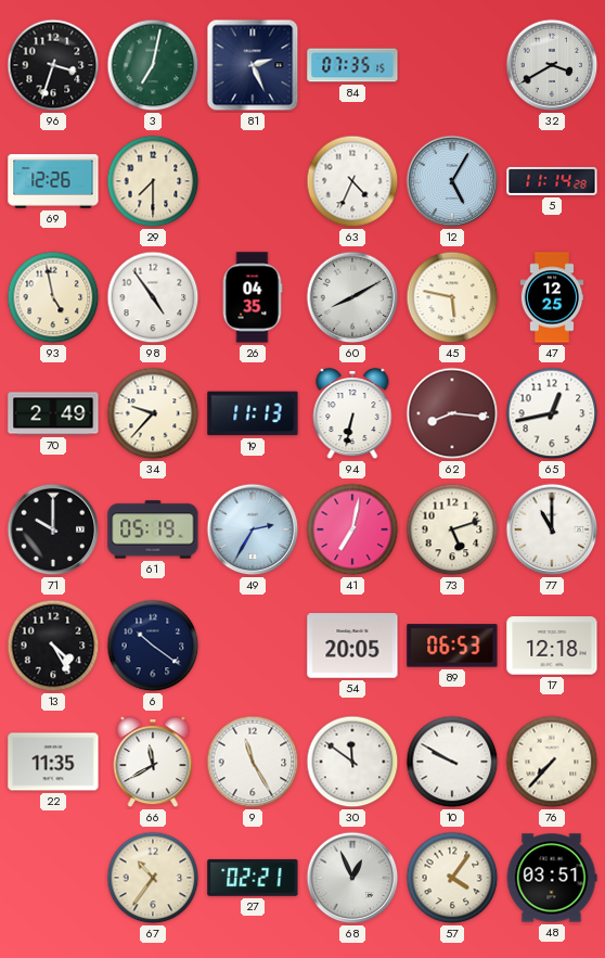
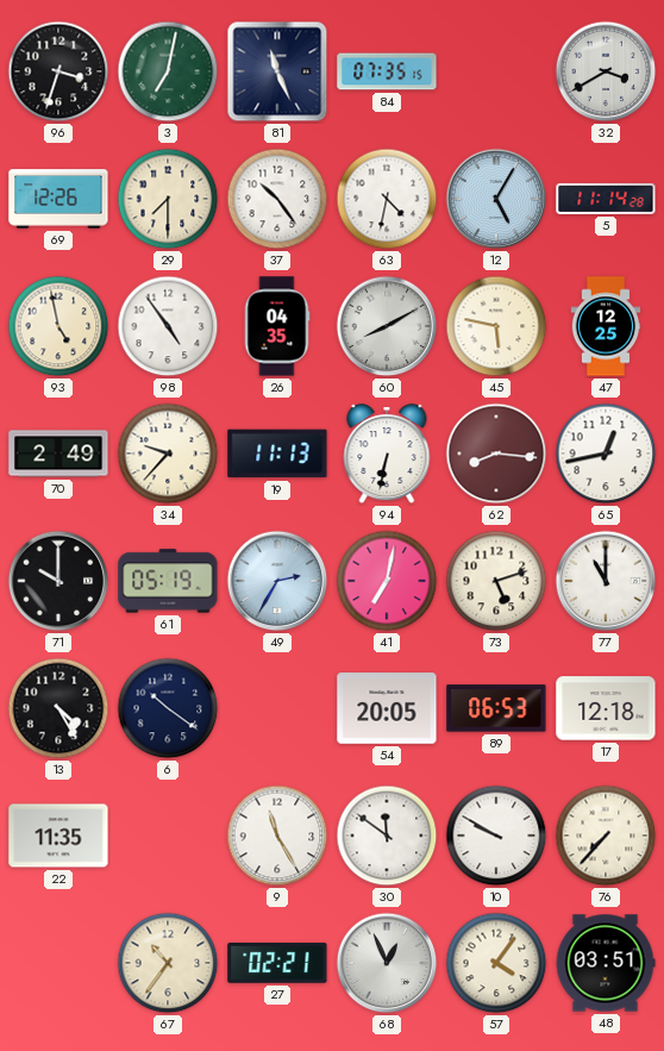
81: 2:26 -> 11:26 (277, 71)
37: none -> 10:24 (277, 199)
63: 4:34 -> 4:32 (387, 199)
66: 11:40 -> none (153, 763)
